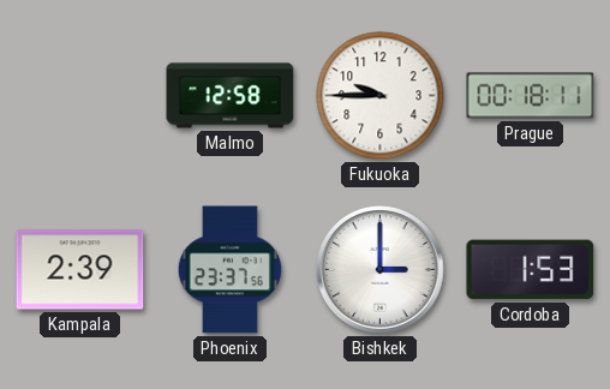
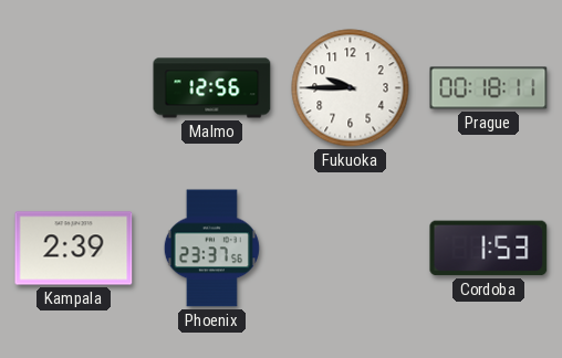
Malmo: 12:58 -> 12:56 (212, 88)
Bishkek: 3:00 -> none (381, 270)
